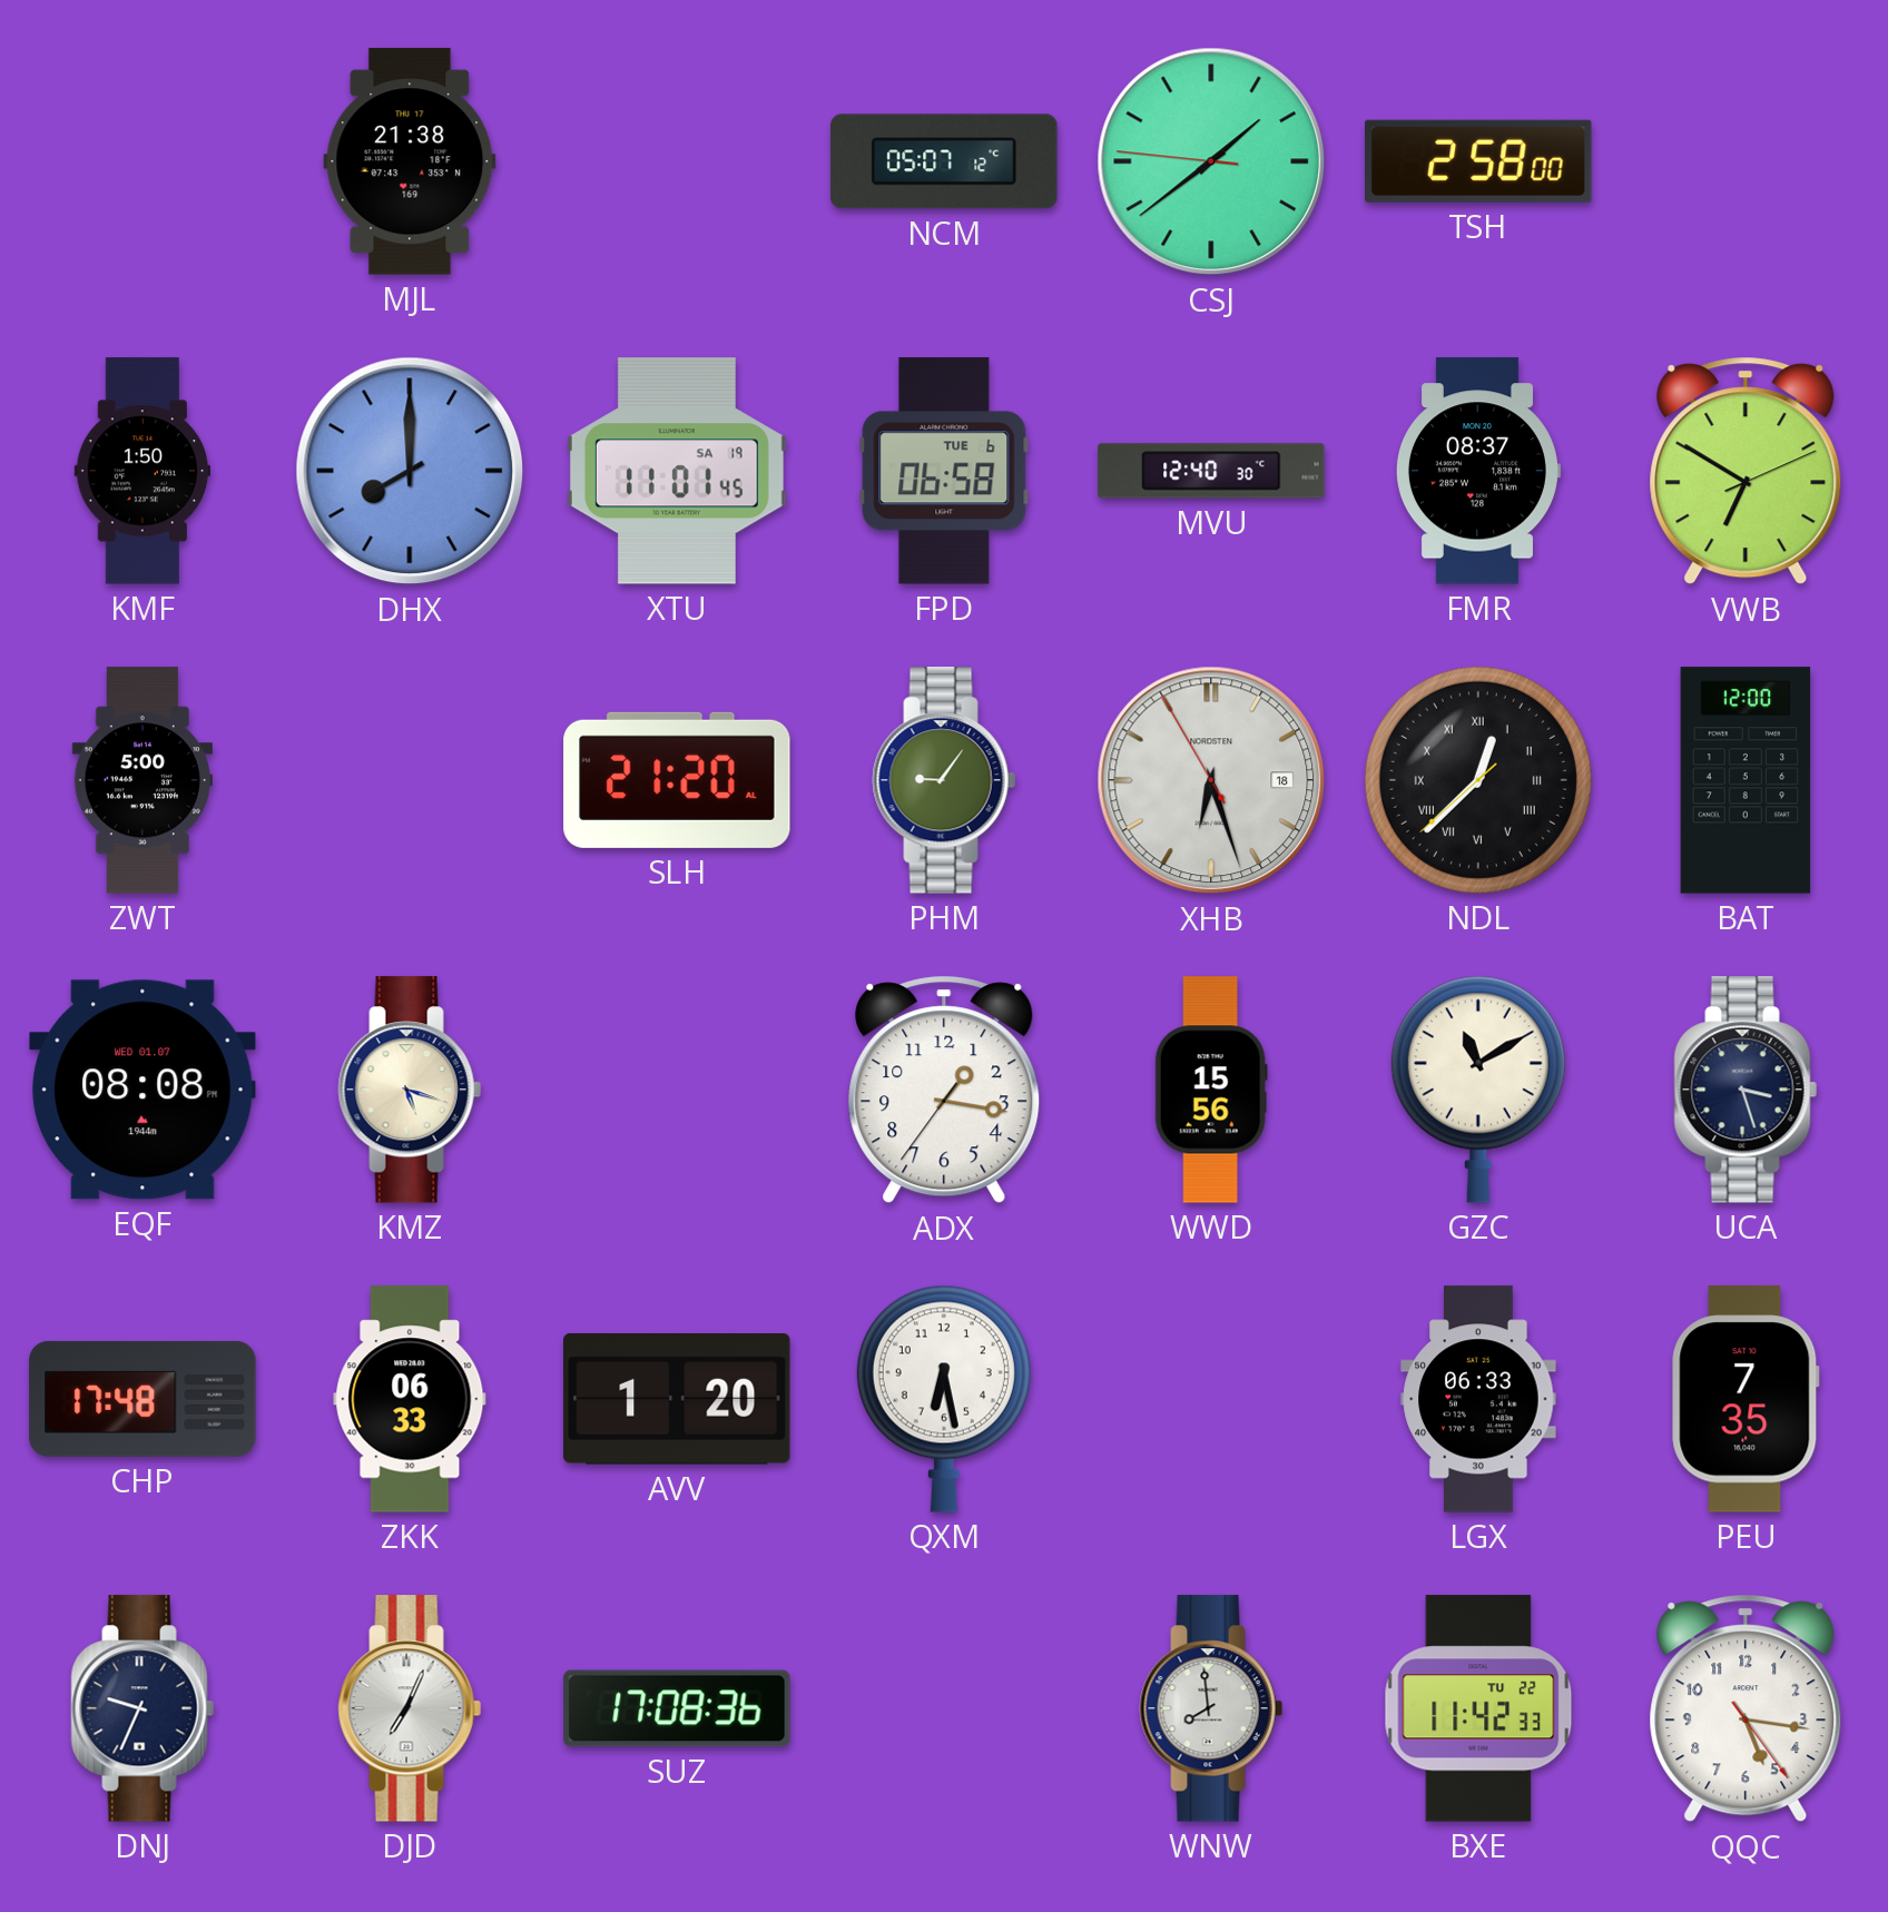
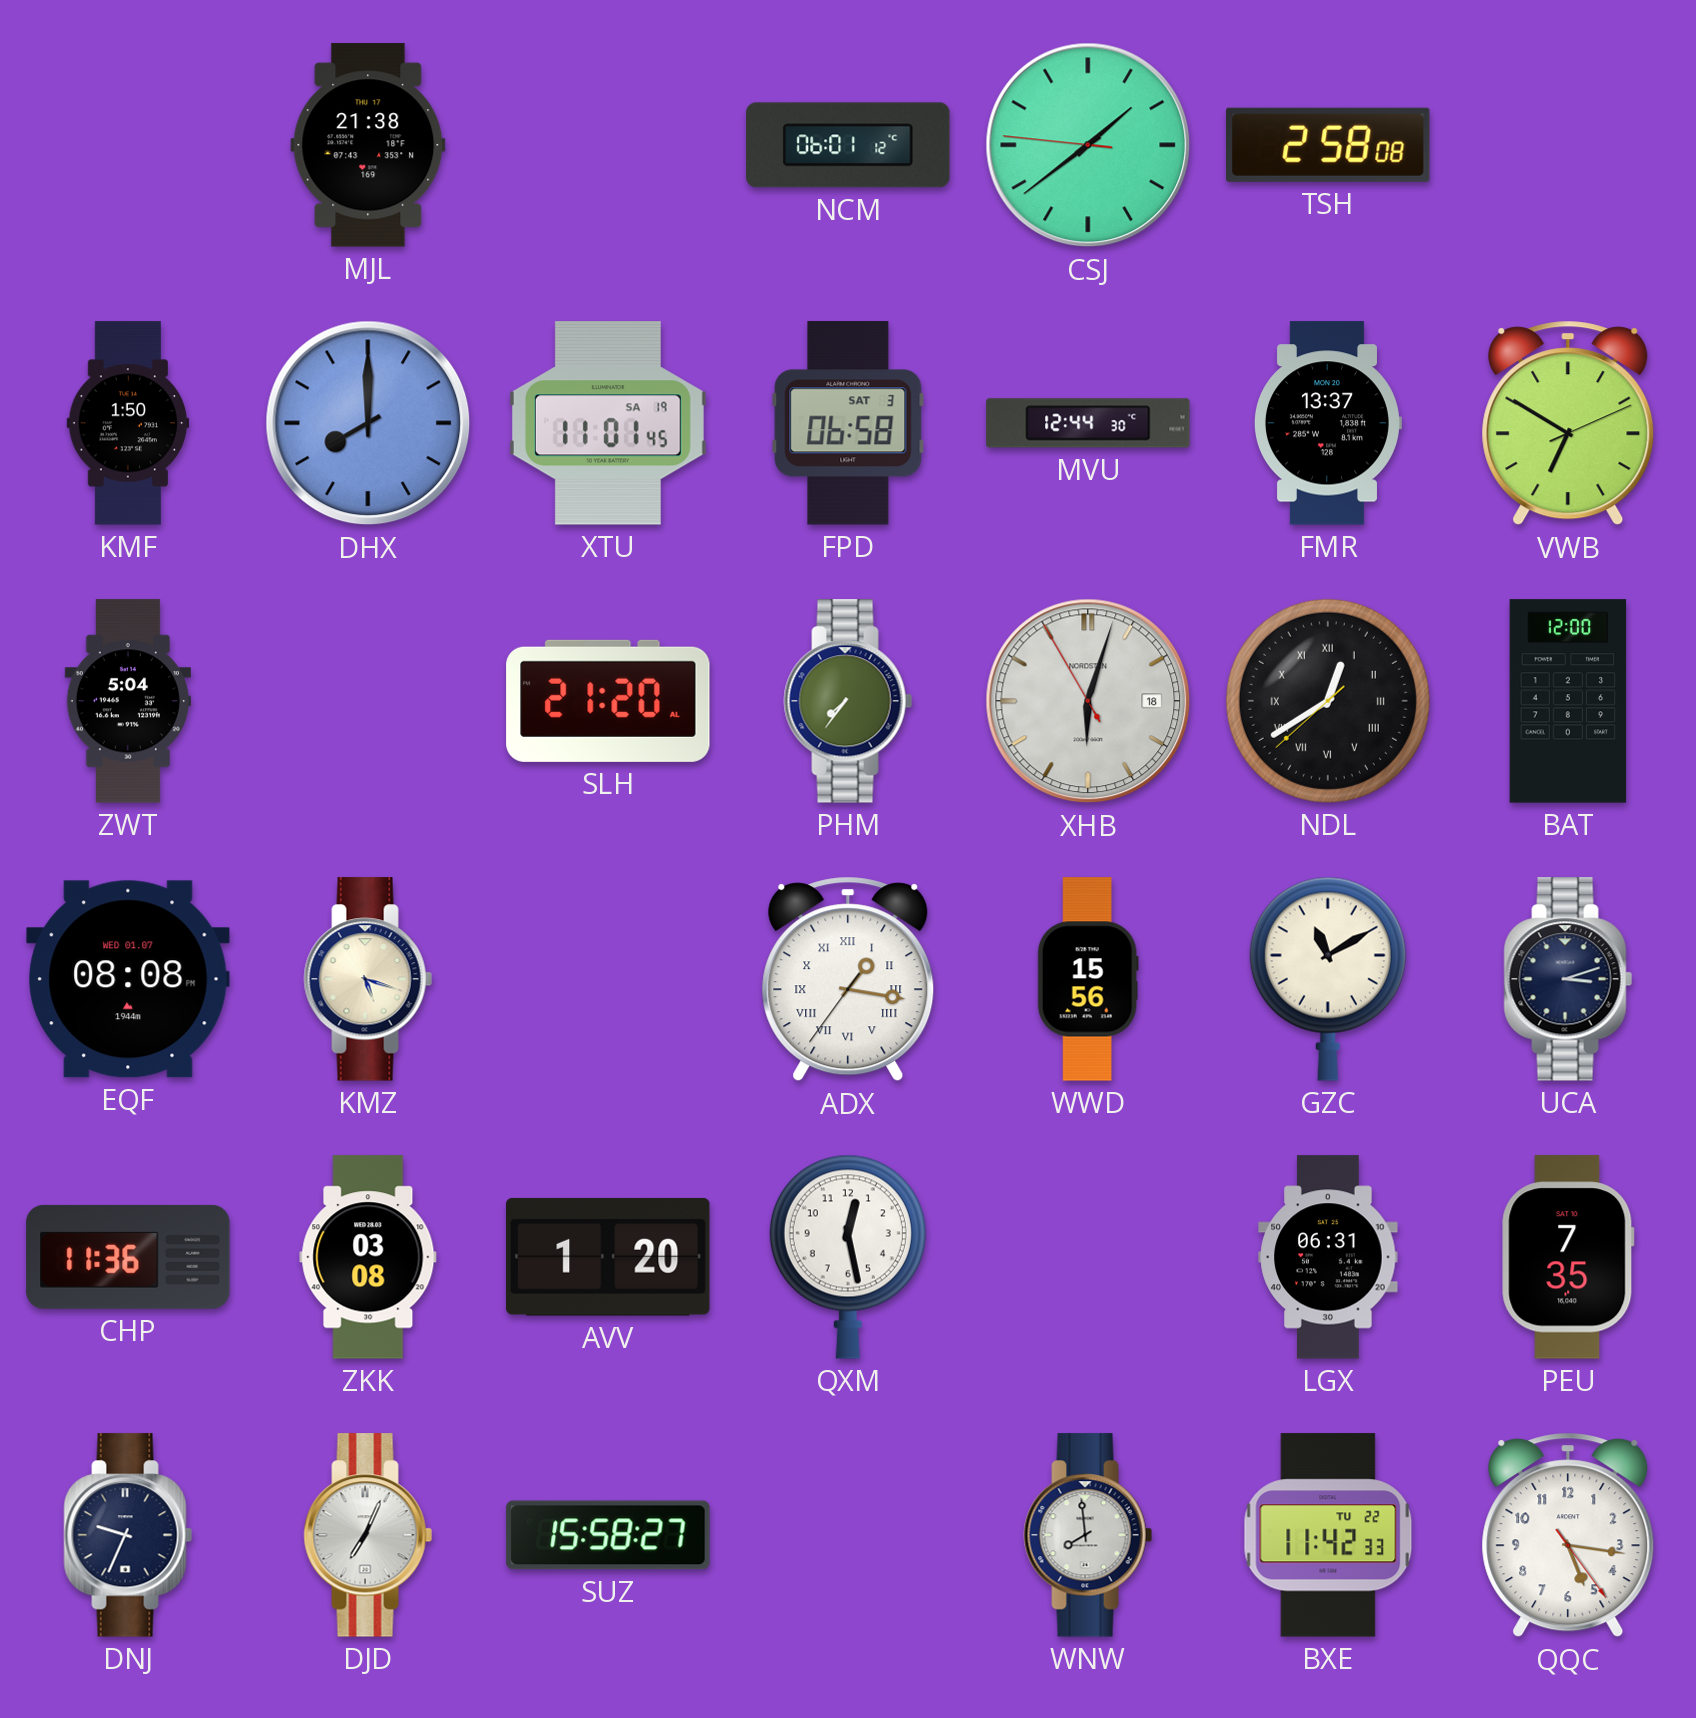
NCM: 05:07 -> 06:01 (848, 145)
TSH: 2:58:00 -> 2:58:08 (1329, 145)
FPD date: TUE 6 -> SAT 3 (848, 423)
MVU: 12:40 -> 12:44 (1088, 423)
FMR: 08:37 -> 13:37 (1327, 423)
ZWT: 5:00 -> 5:04 (128, 701)
PHM: 9:06 -> 7:36 (848, 701)
XHB: 6:26 -> 6:02 (1088, 701)
NDL: 12:37 -> 12:39 (1328, 701)
ADX numerals: Arabic -> Roman (848, 979)
UCA: 3:27 -> 3:12 (1568, 979)
CHP: 17:48 -> 11:36 (128, 1257)
ZKK: 06:33 -> 03:08 (368, 1257)
QXM: 6:28 -> 12:28 (848, 1257)
LGX: 06:33 -> 06:31 (1328, 1257)
SUZ: 17:08 -> 15:58 (608, 1535)
